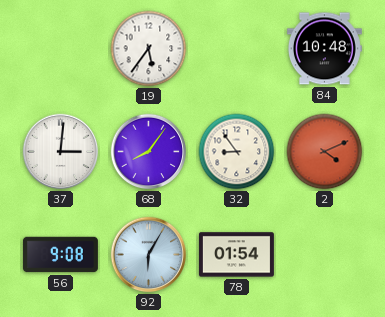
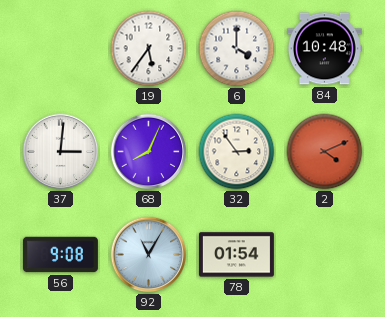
6: none -> 4:00 (237, 49)
68: 8:06 -> 8:04 (149, 152)
32: 8:54 -> 2:54 (237, 152)
92: 6:05 -> 11:05 (149, 255)
